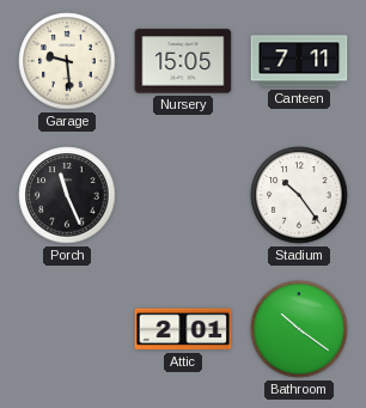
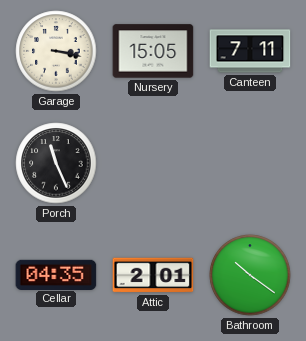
Garage: 9:29 -> 3:17 (56, 51)
Stadium: 10:24 -> none (299, 195)
Cellar: none -> 04:35 (56, 274)
